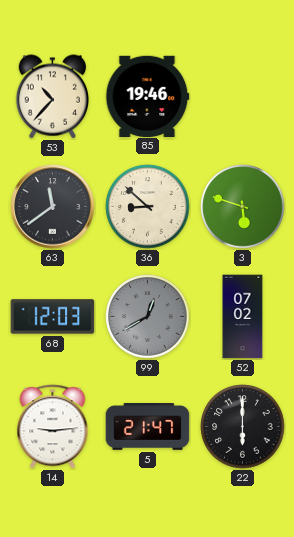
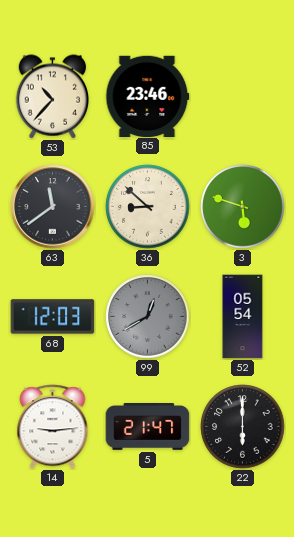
85: 19:46 -> 23:46 (148, 96)
52: 07:02 -> 05:54 (243, 317)
